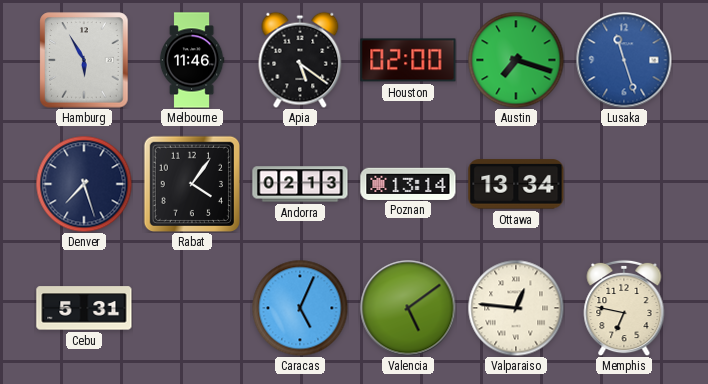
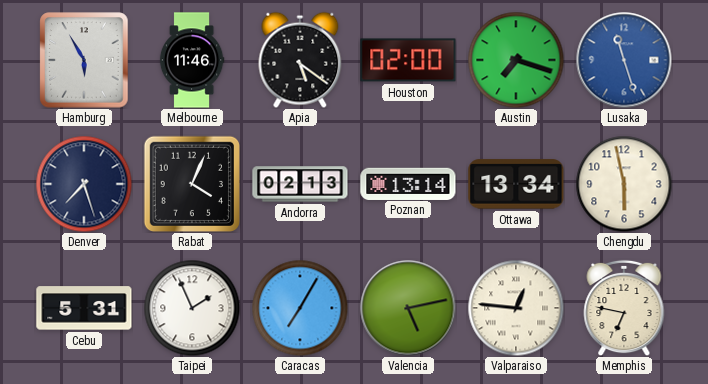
Rabat: 4:06 -> 4:04 (191, 183)
Chengdu: none -> 5:58 (624, 184)
Taipei: none -> 1:56 (192, 308)
Caracas: 5:04 -> 7:05 (300, 308)
Valencia: 5:09 -> 5:13 (408, 308)
